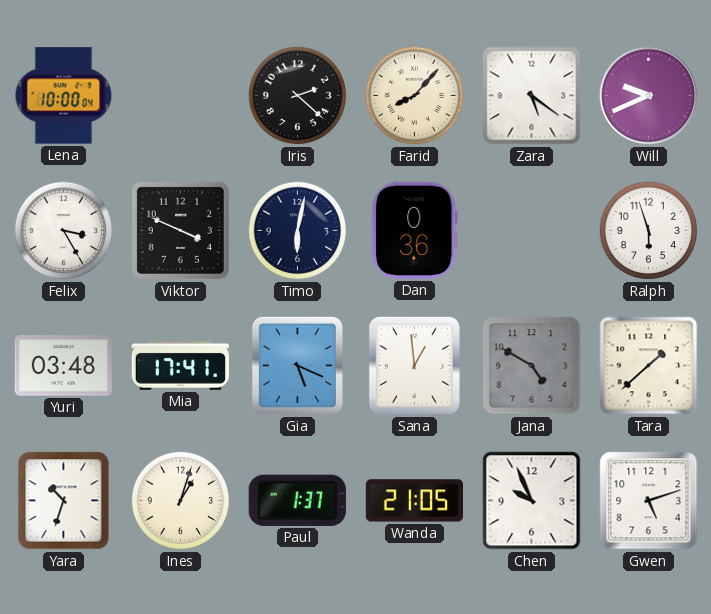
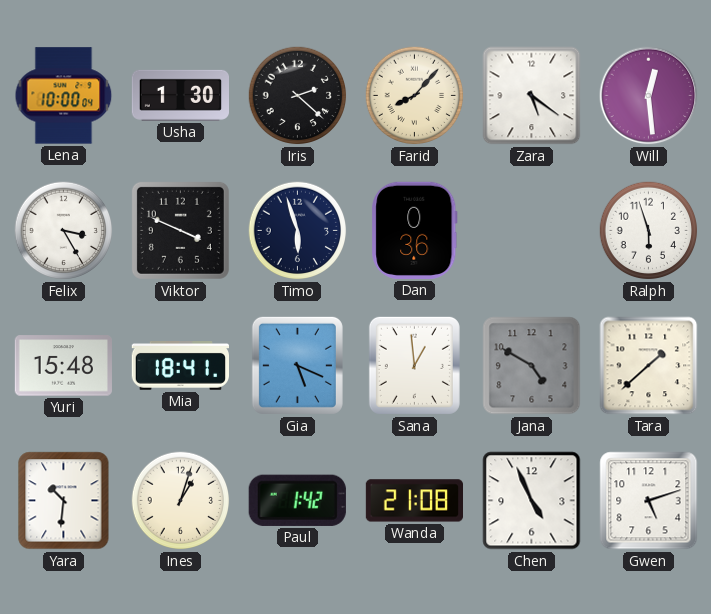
Usha: none -> 1:30 (180, 95)
Will: 9:41 -> 12:29 (649, 96)
Timo: 6:02 -> 5:57 (298, 231)
Yuri: 03:48 -> 15:48 (63, 366)
Mia: 17:41 -> 18:41 (180, 366)
Yara: 10:33 -> 10:31 (64, 501)
Paul: 1:37 -> 1:42 (297, 500)
Wanda: 21:05 -> 21:08 (414, 501)
Chen: 9:56 -> 4:56 (532, 501)
